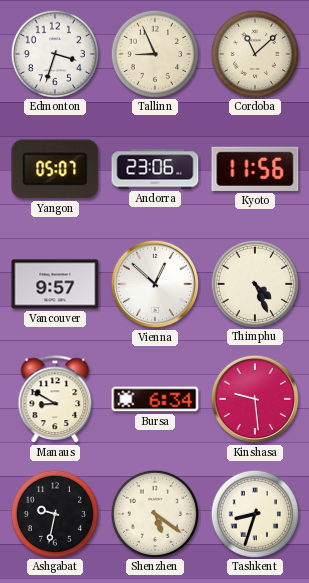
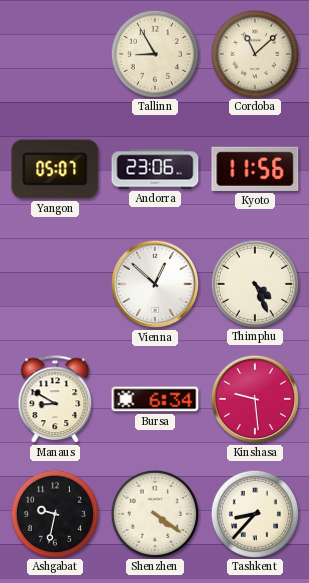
Edmonton: 3:33 -> none (54, 53)
Tallinn: 8:56 -> 8:55 (154, 53)
Vancouver: 9:57 -> none (55, 284)
Shenzhen: 5:21 -> 4:21 (154, 513)
Tashkent: 8:33 -> 8:37 (254, 513)
